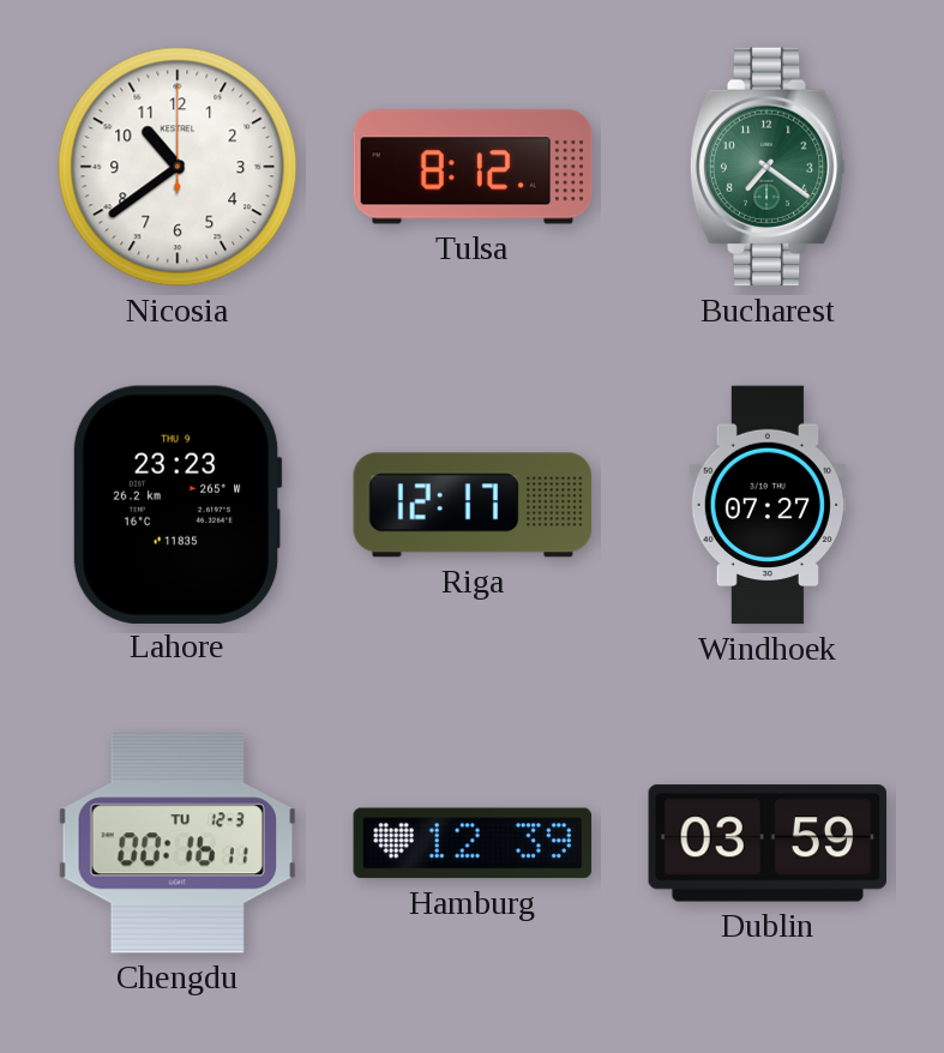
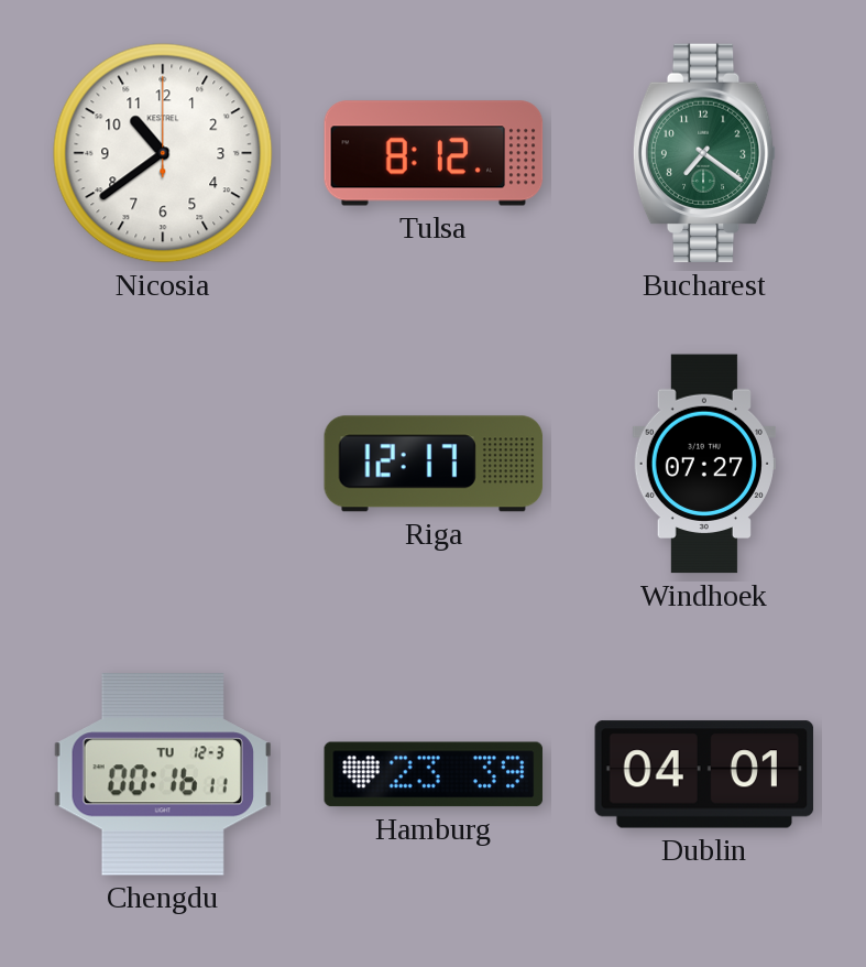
Lahore: 23:23 -> none (178, 504)
Hamburg: 12:39 -> 23:39 (434, 774)
Dublin: 03:59 -> 04:01 (704, 774)
